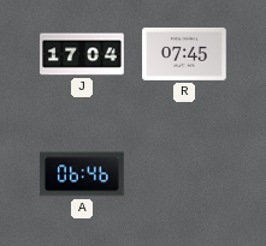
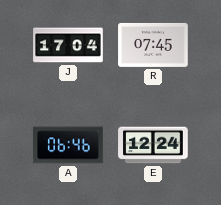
E: none -> 12:24 (153, 145)
